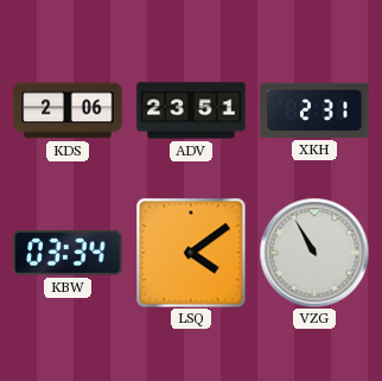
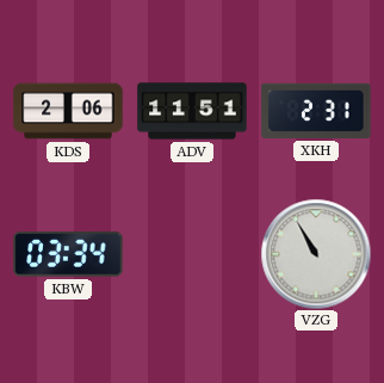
ADV: 23:51 -> 11:51 (192, 111)
LSQ: 4:09 -> none (191, 253)
